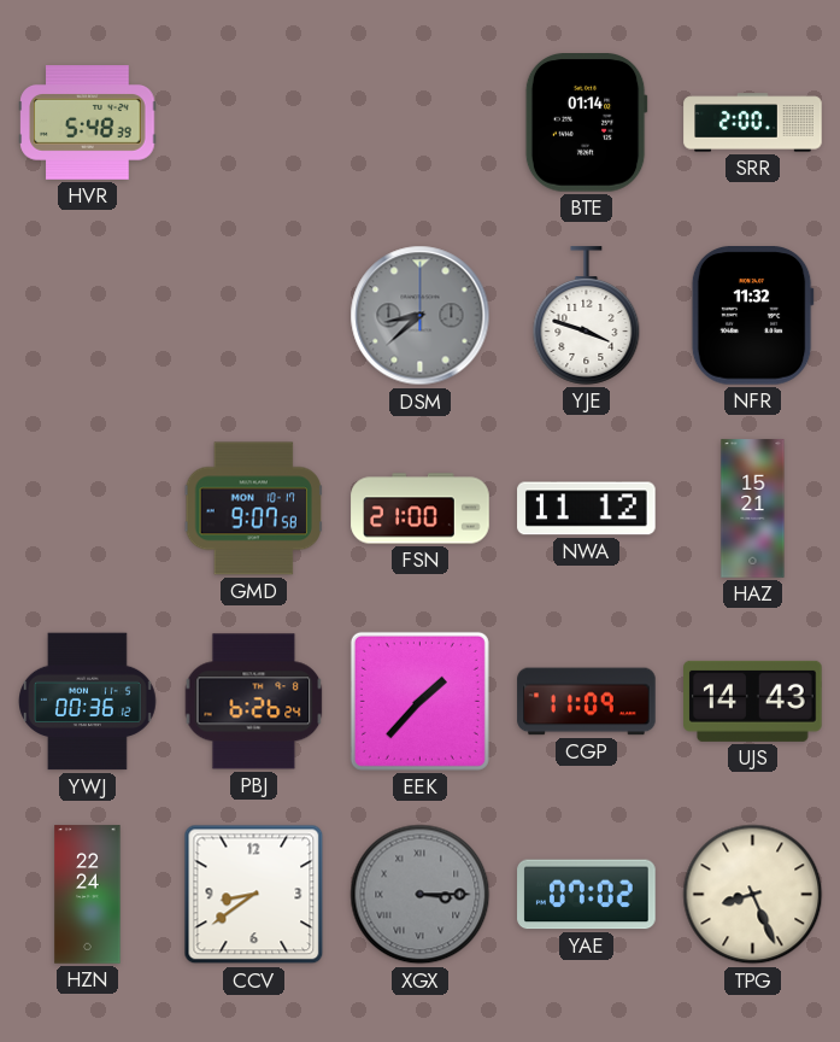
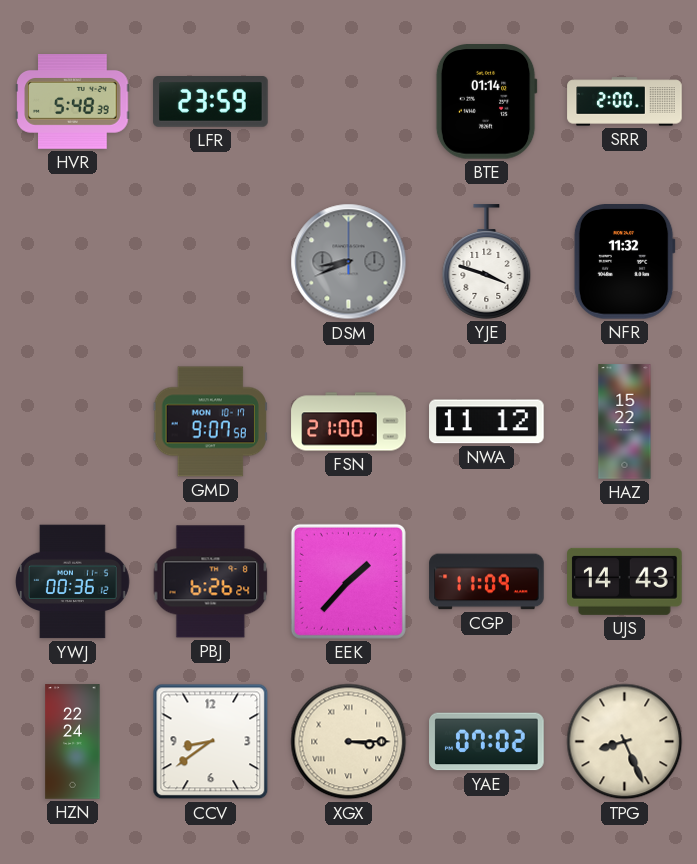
LFR: none -> 23:59 (211, 102)
DSM: 8:38 -> 8:41 (349, 262)
HAZ: 15:21 -> 15:22 (625, 422)
XGX dial: grey -> cream (349, 742)
